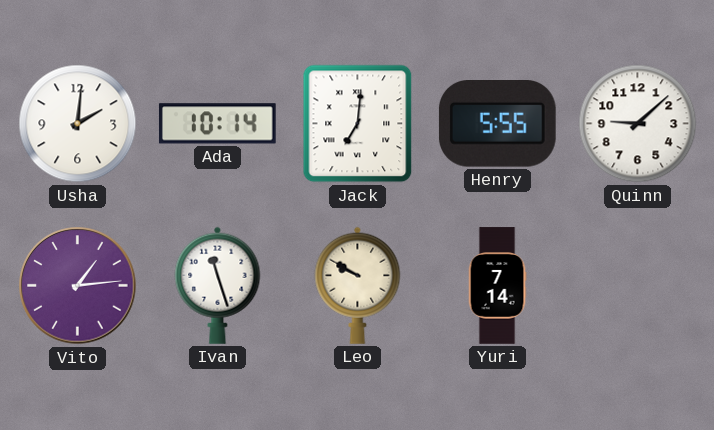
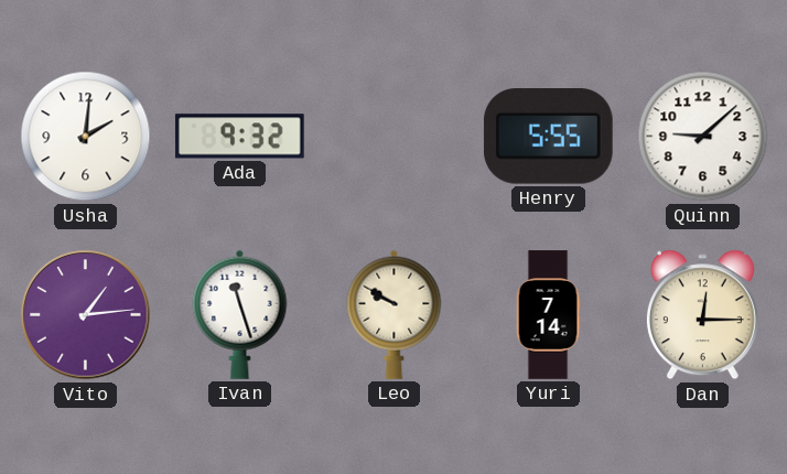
Ada: 10:14 -> 9:32 (239, 137)
Jack: 7:01 -> none (358, 124)
Dan: none -> 12:15 (702, 315)
